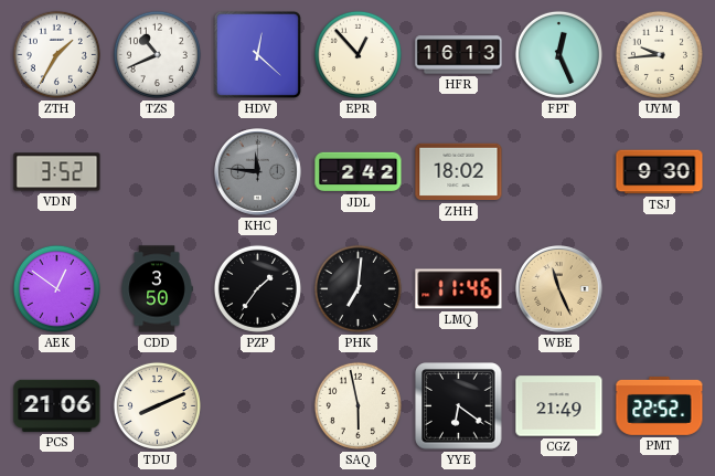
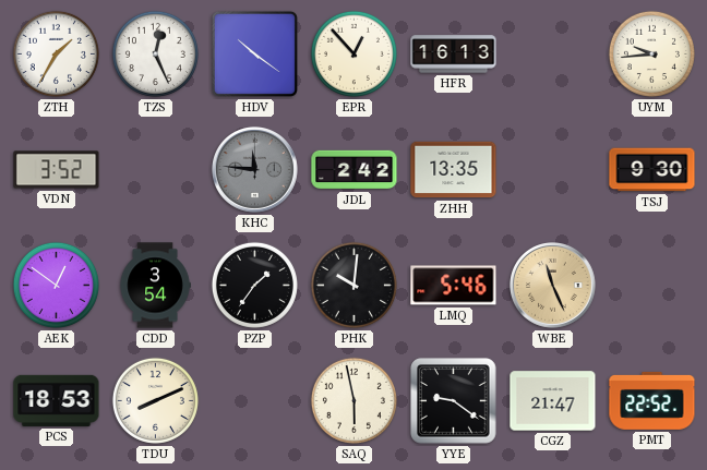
TZS: 10:41 -> 12:26 (155, 53)
HDV: 12:22 -> 10:21 (254, 53)
FPT: 12:26 -> none (558, 54)
ZHH: 18:02 -> 13:35 (454, 170)
CDD: 3:50 -> 3:54 (155, 286)
PHK: 7:01 -> 10:01 (353, 285)
LMQ: 11:46 -> 5:46 (454, 286)
PCS: 21:06 -> 18:53 (57, 400)
YYE: 6:21 -> 9:21 (454, 401)
CGZ: 21:49 -> 21:47 (553, 401)
